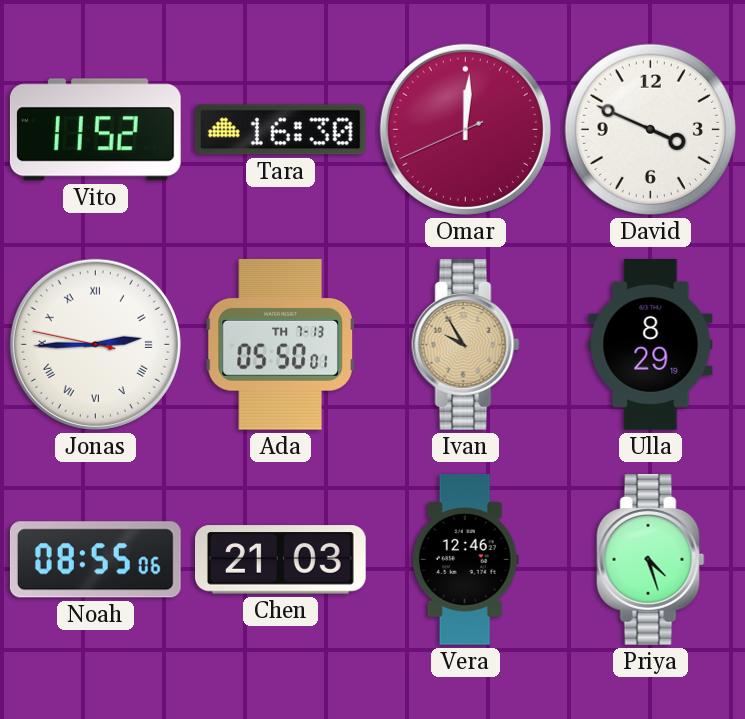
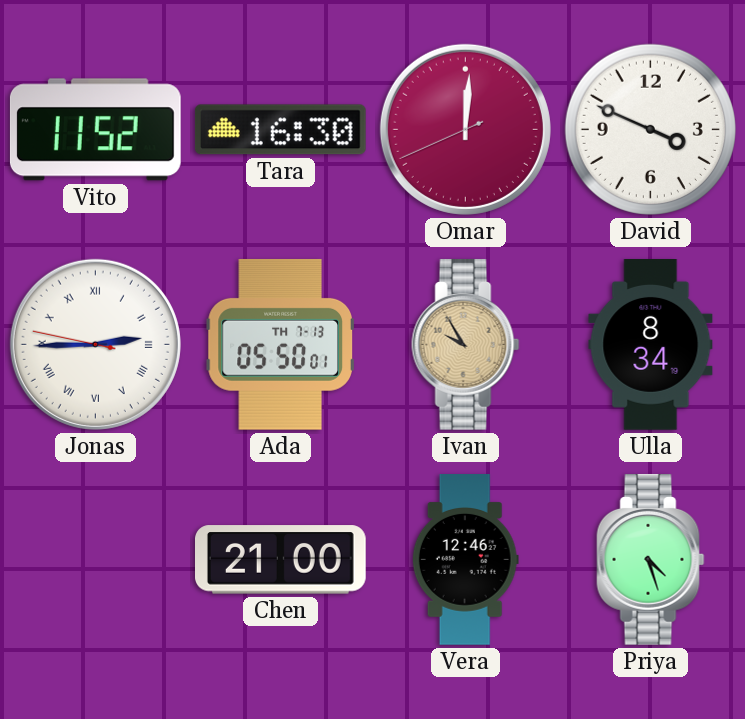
Ulla: 8:29 -> 8:34 (651, 345)
Noah: 08:55 -> none (95, 560)
Chen: 21:03 -> 21:00 (281, 560)
